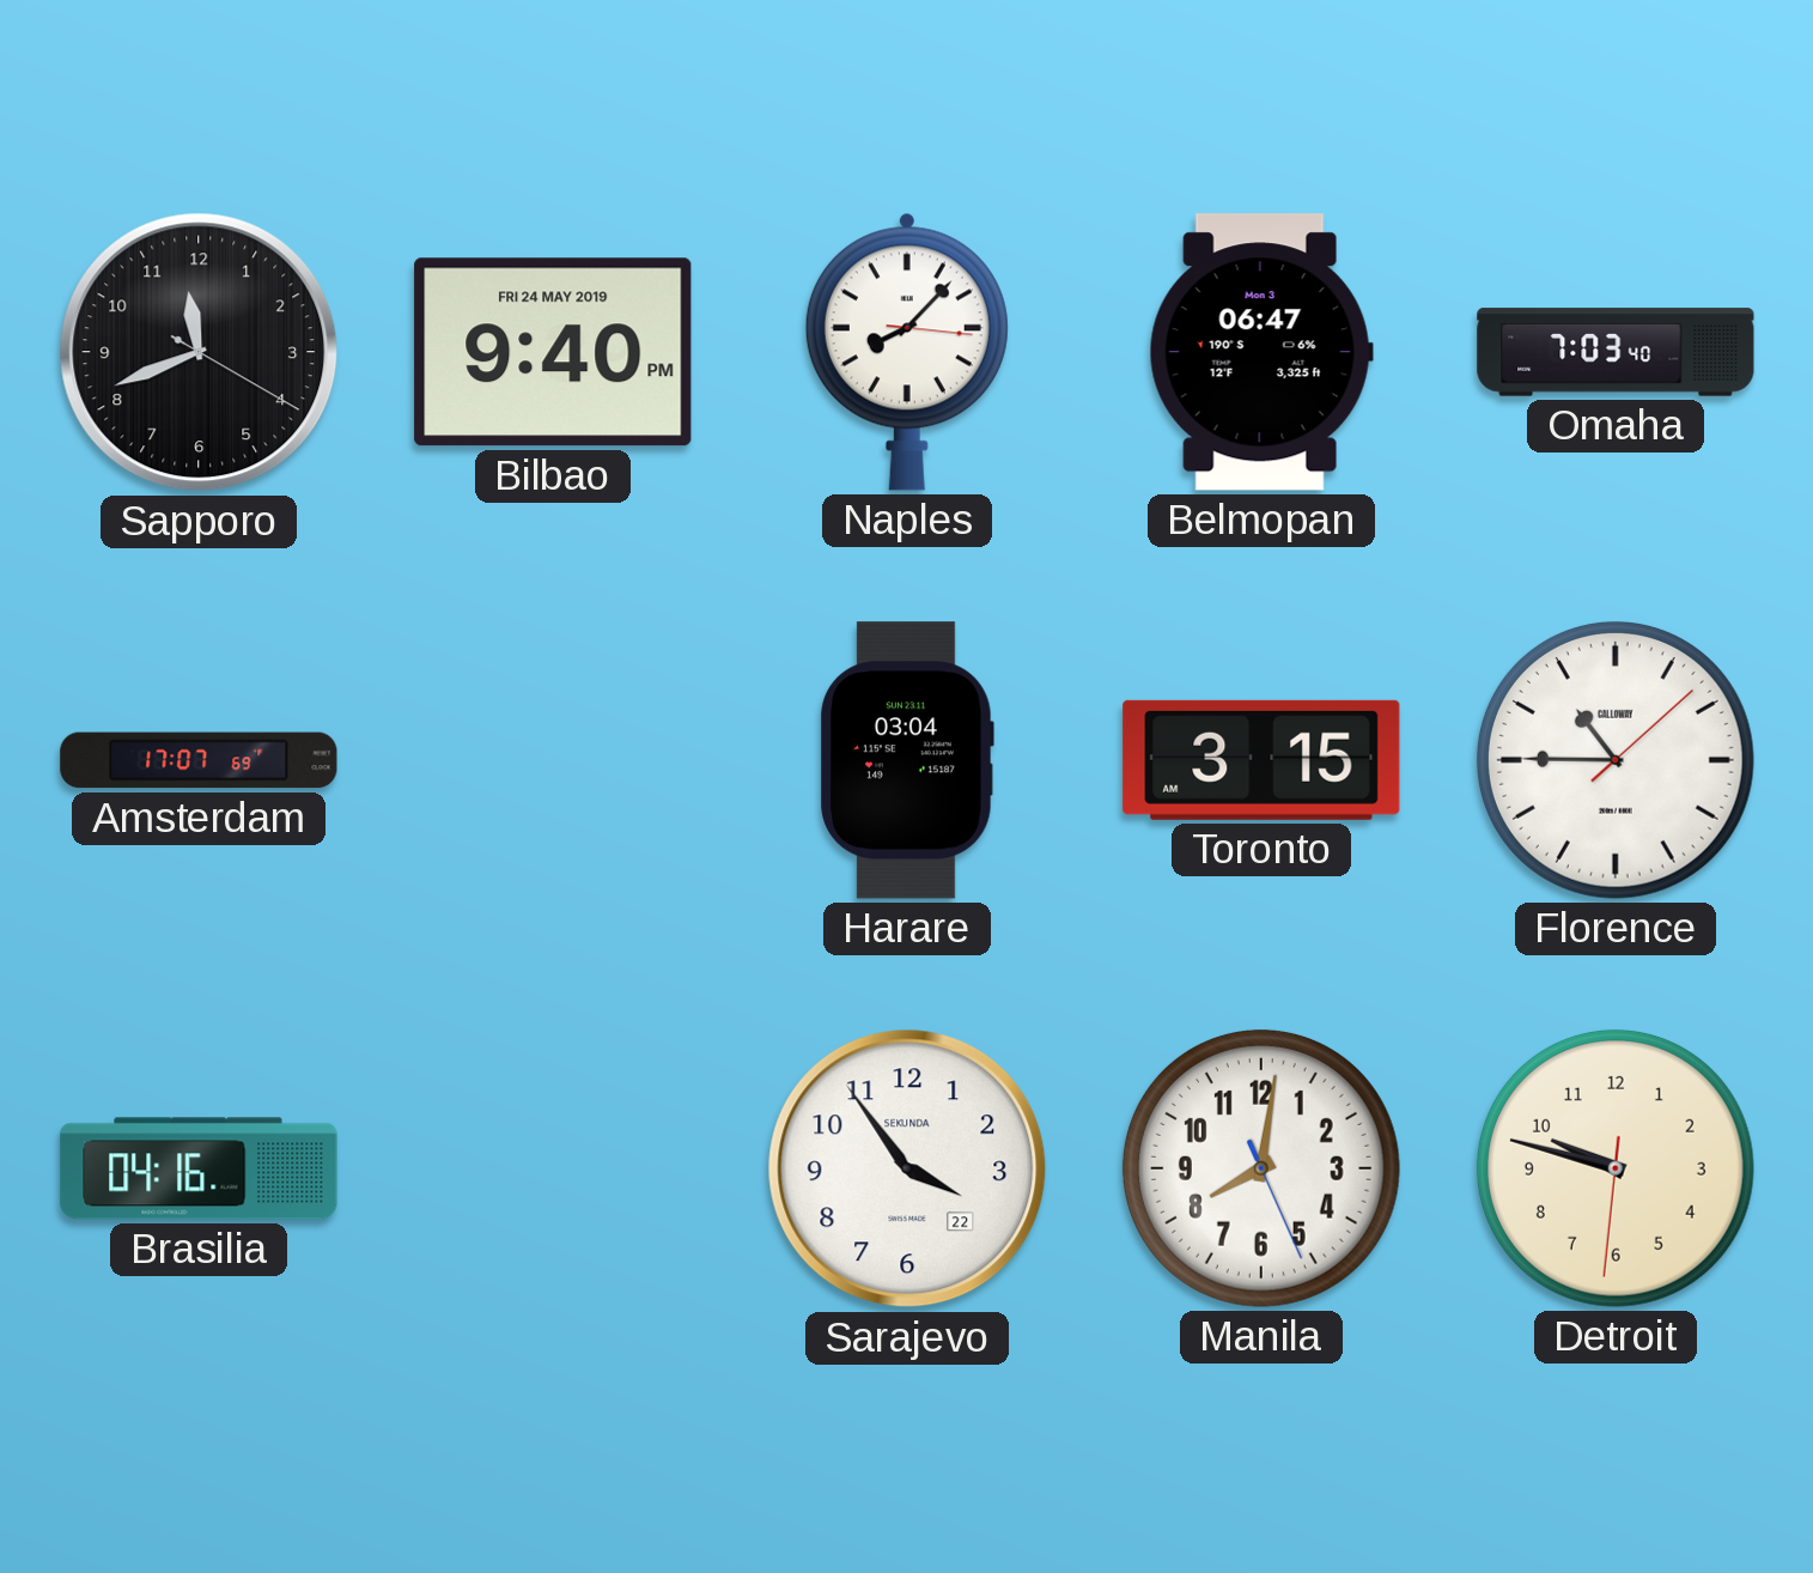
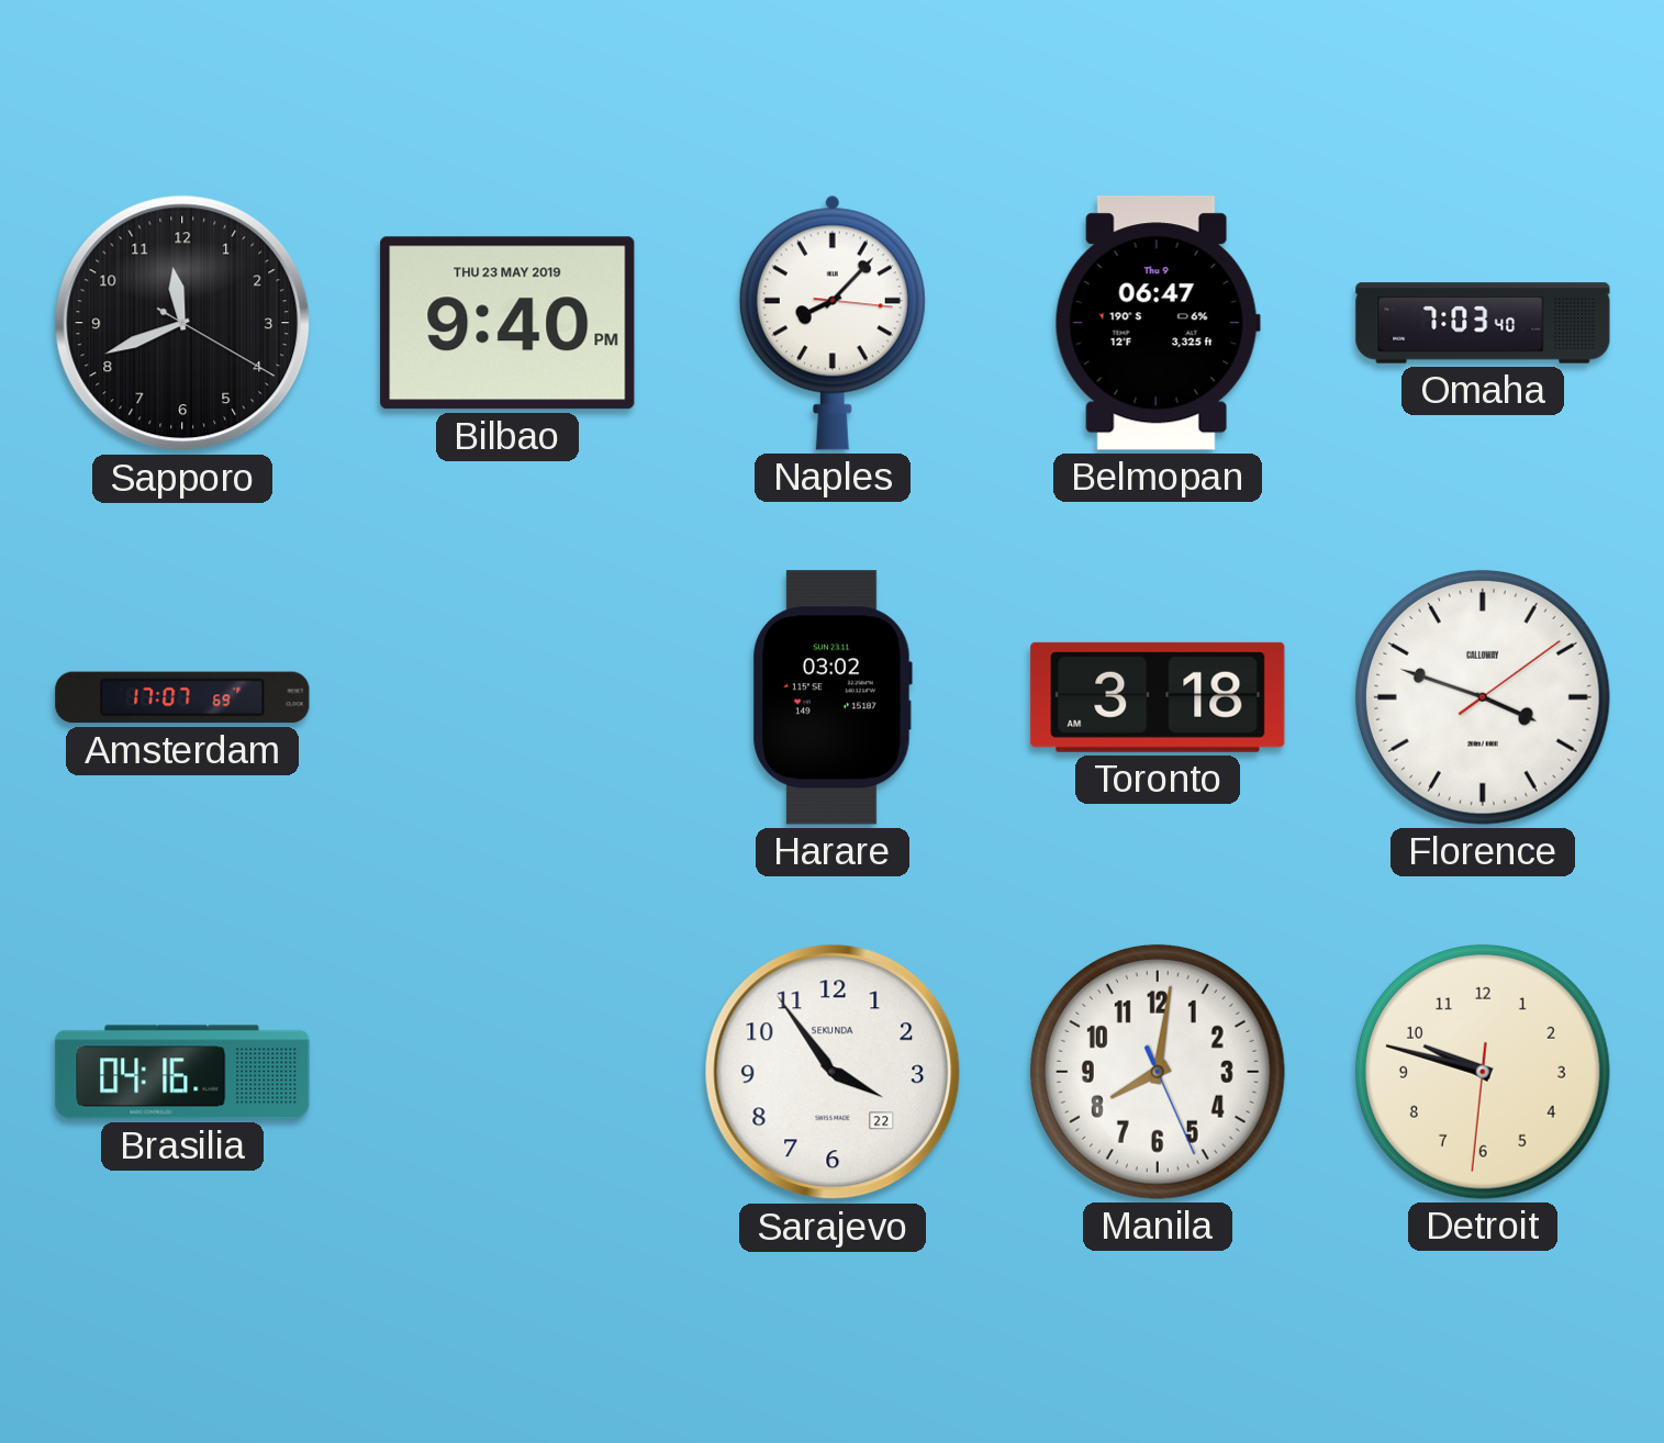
Bilbao date: FRI 24 MAY 2019 -> THU 23 MAY 2019 (507, 323)
Belmopan date: Mon 3 -> Thu 9 (1158, 323)
Harare: 03:04 -> 03:02 (833, 697)
Toronto: 3:15 -> 3:18 (1158, 697)
Florence: 10:45 -> 3:48 (1483, 697)
